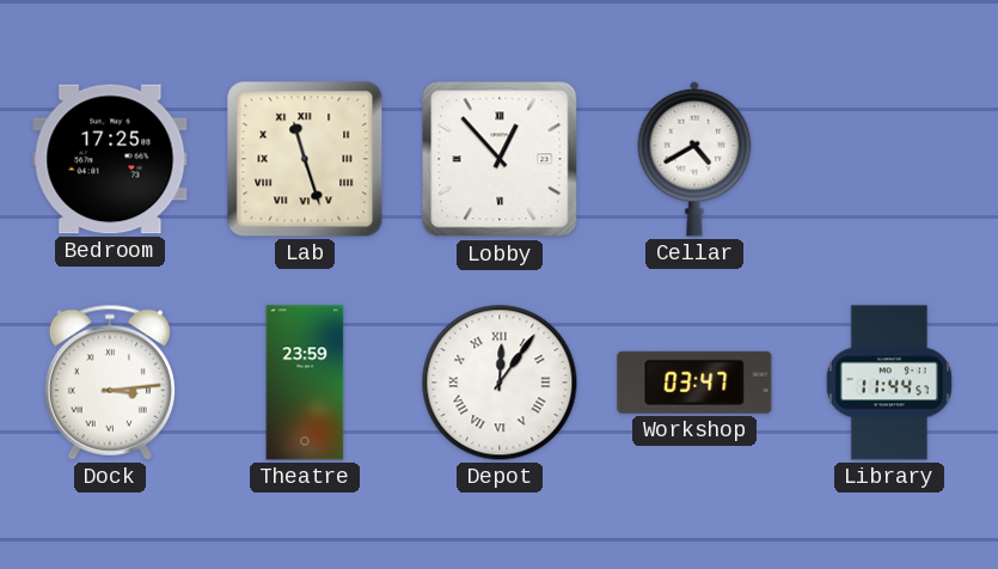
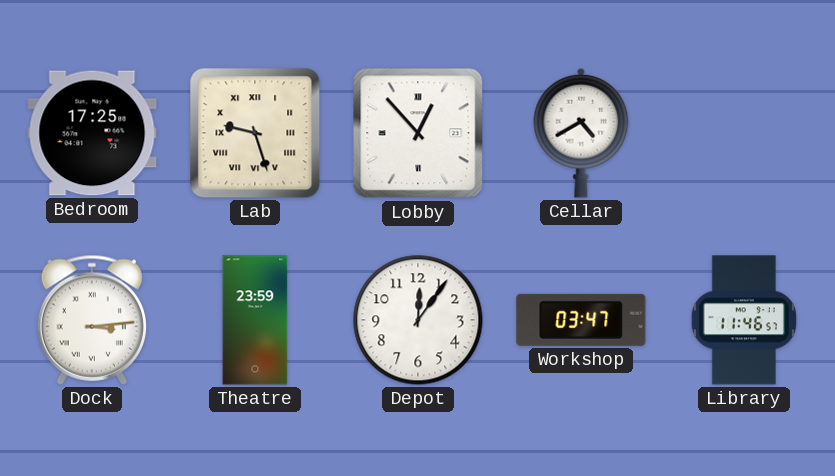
Lab: 11:27 -> 9:27 (255, 133)
Depot numerals: Roman -> Arabic (418, 320)
Library: 11:44 -> 11:46 (744, 320)
